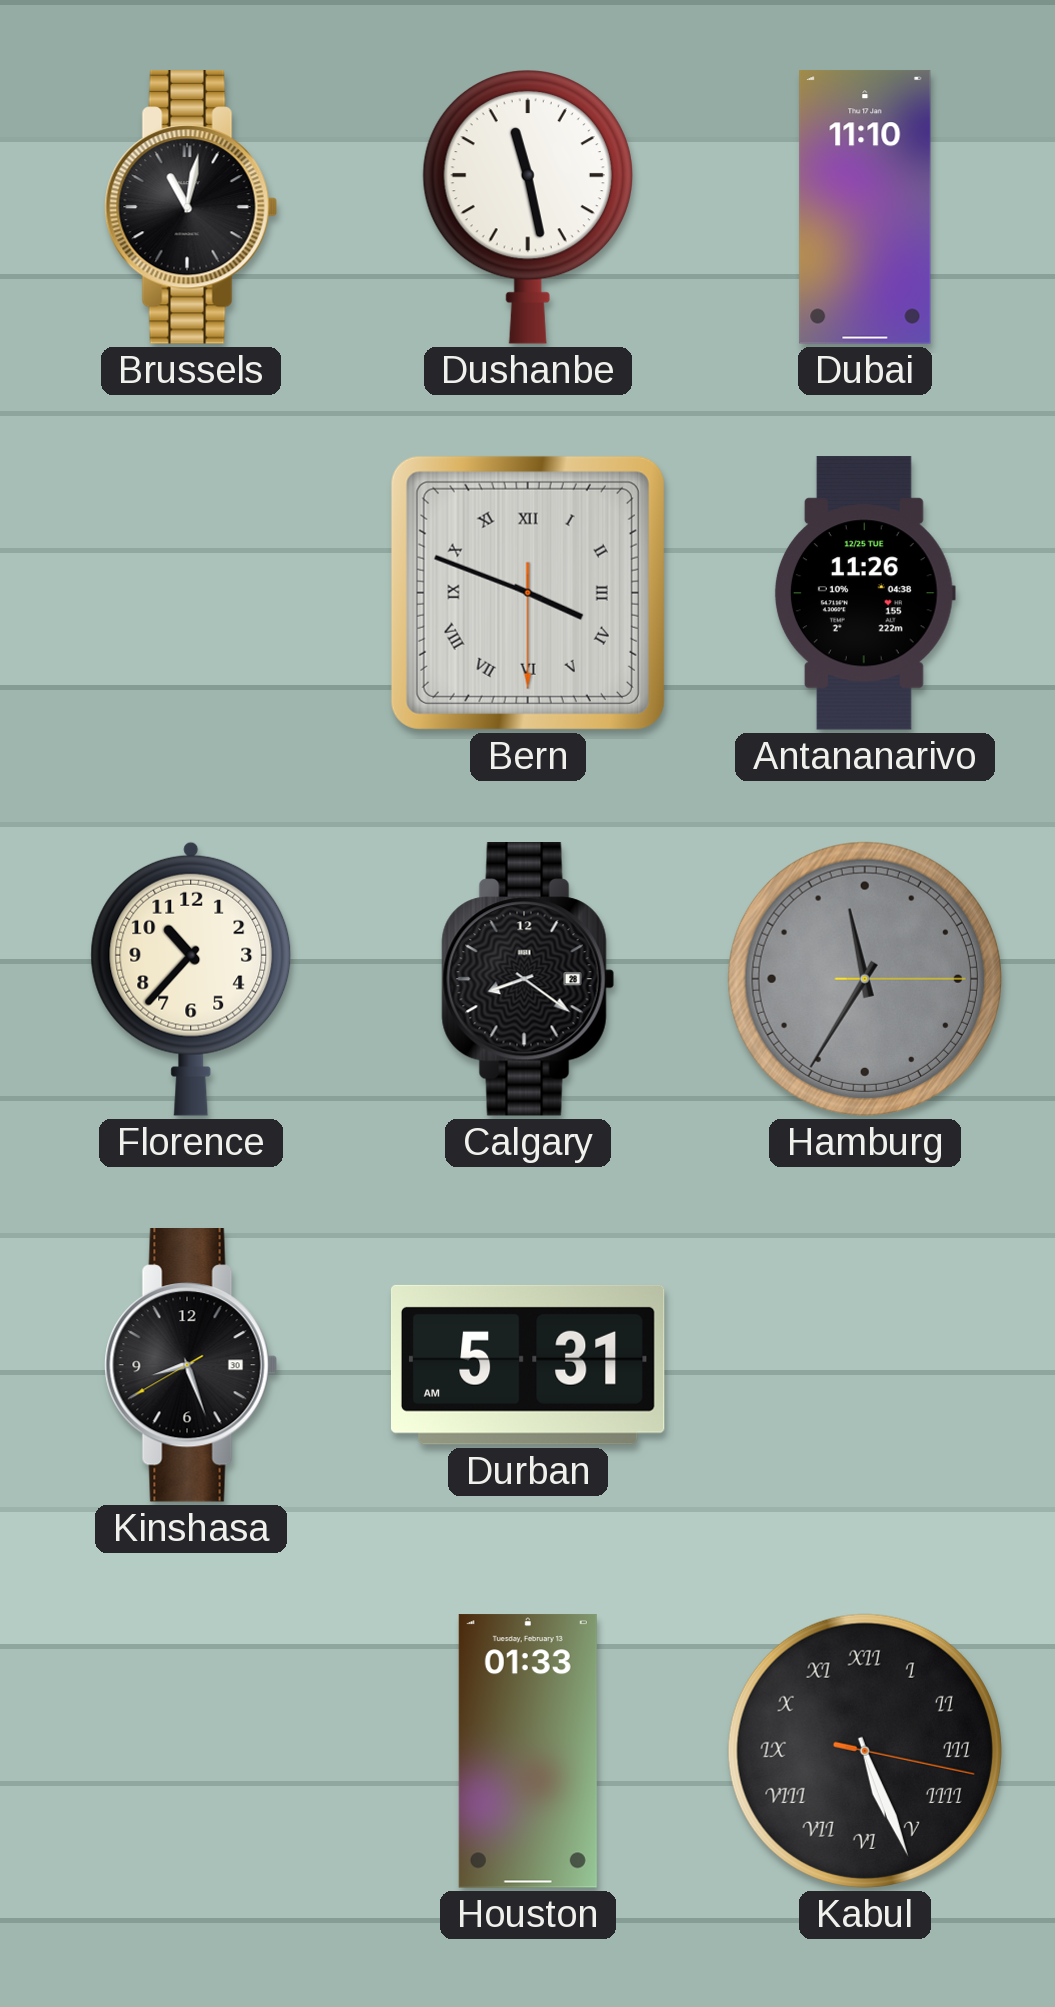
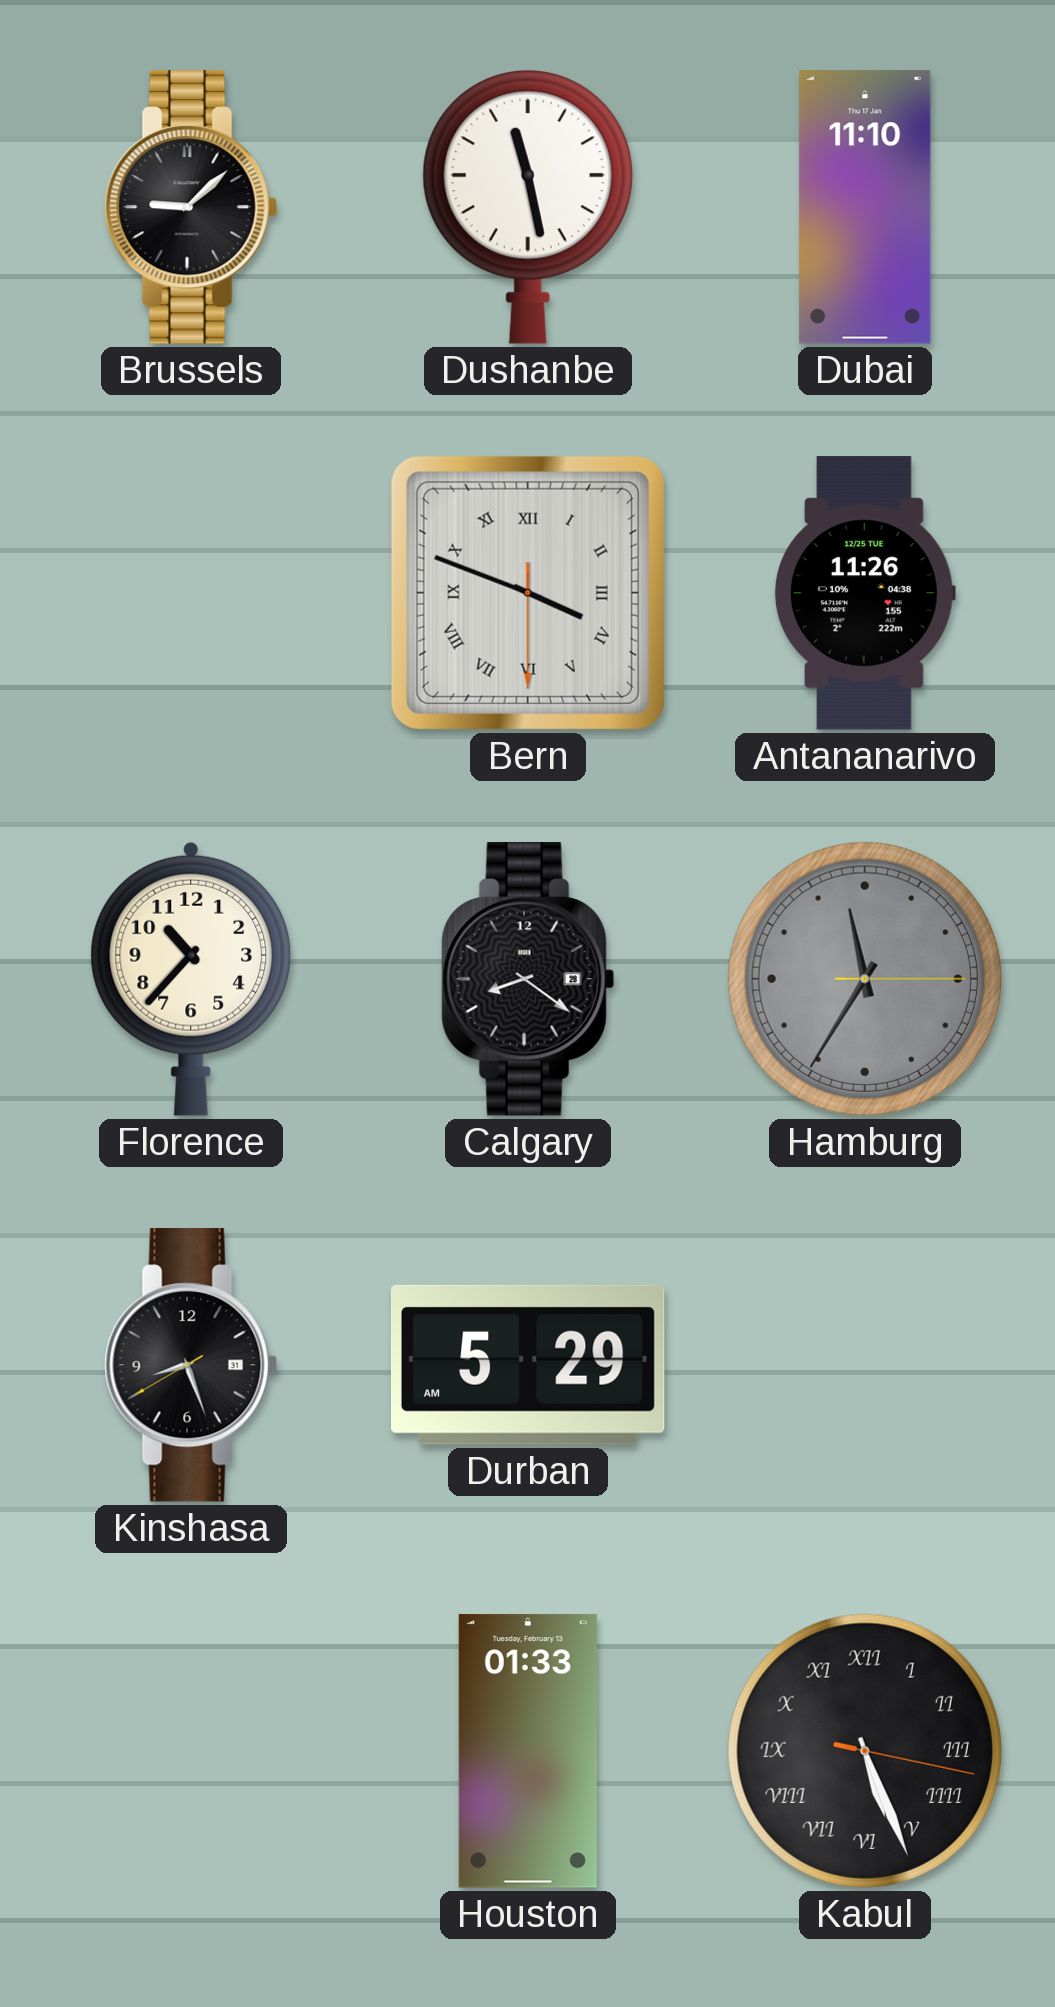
Brussels: 11:02 -> 9:08 (191, 208)
Kinshasa date: 30 -> 31 (191, 1366)
Durban: 5:31 -> 5:29 (528, 1365)
